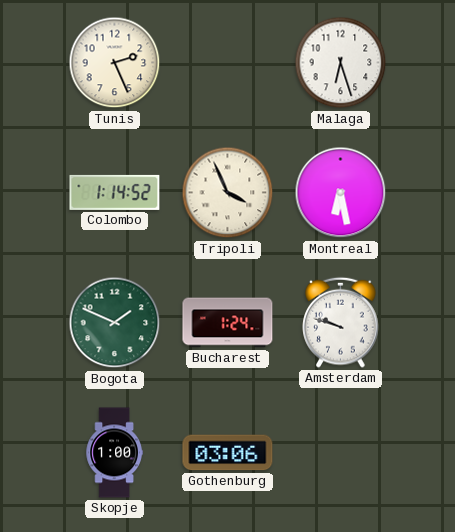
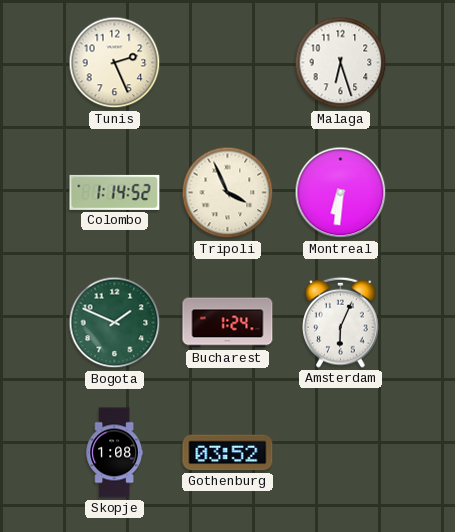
Montreal: 6:28 -> 6:31 (341, 193)
Amsterdam: 9:48 -> 6:04 (341, 322)
Skopje: 1:00 -> 1:08 (114, 453)
Gothenburg: 03:06 -> 03:52 (228, 453)
